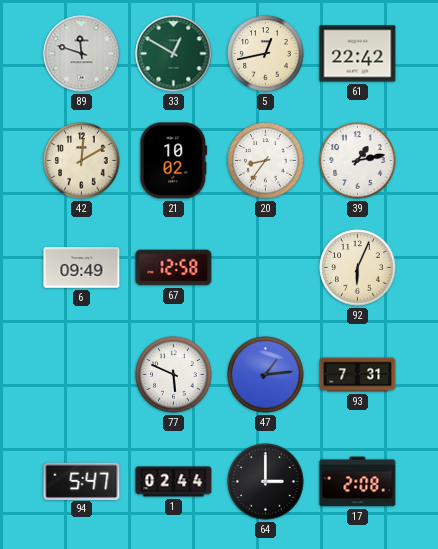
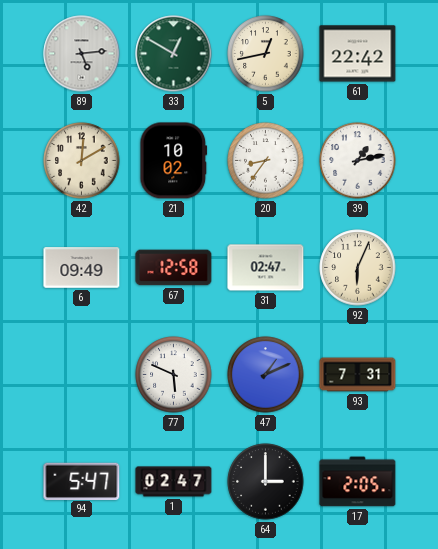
89: 11:48 -> 5:14 (82, 54)
31: none -> 02:47 (266, 268)
47: 1:14 -> 1:11 (266, 375)
1: 02:44 -> 02:47 (174, 482)
17: 2:08 -> 2:05 (358, 482)
